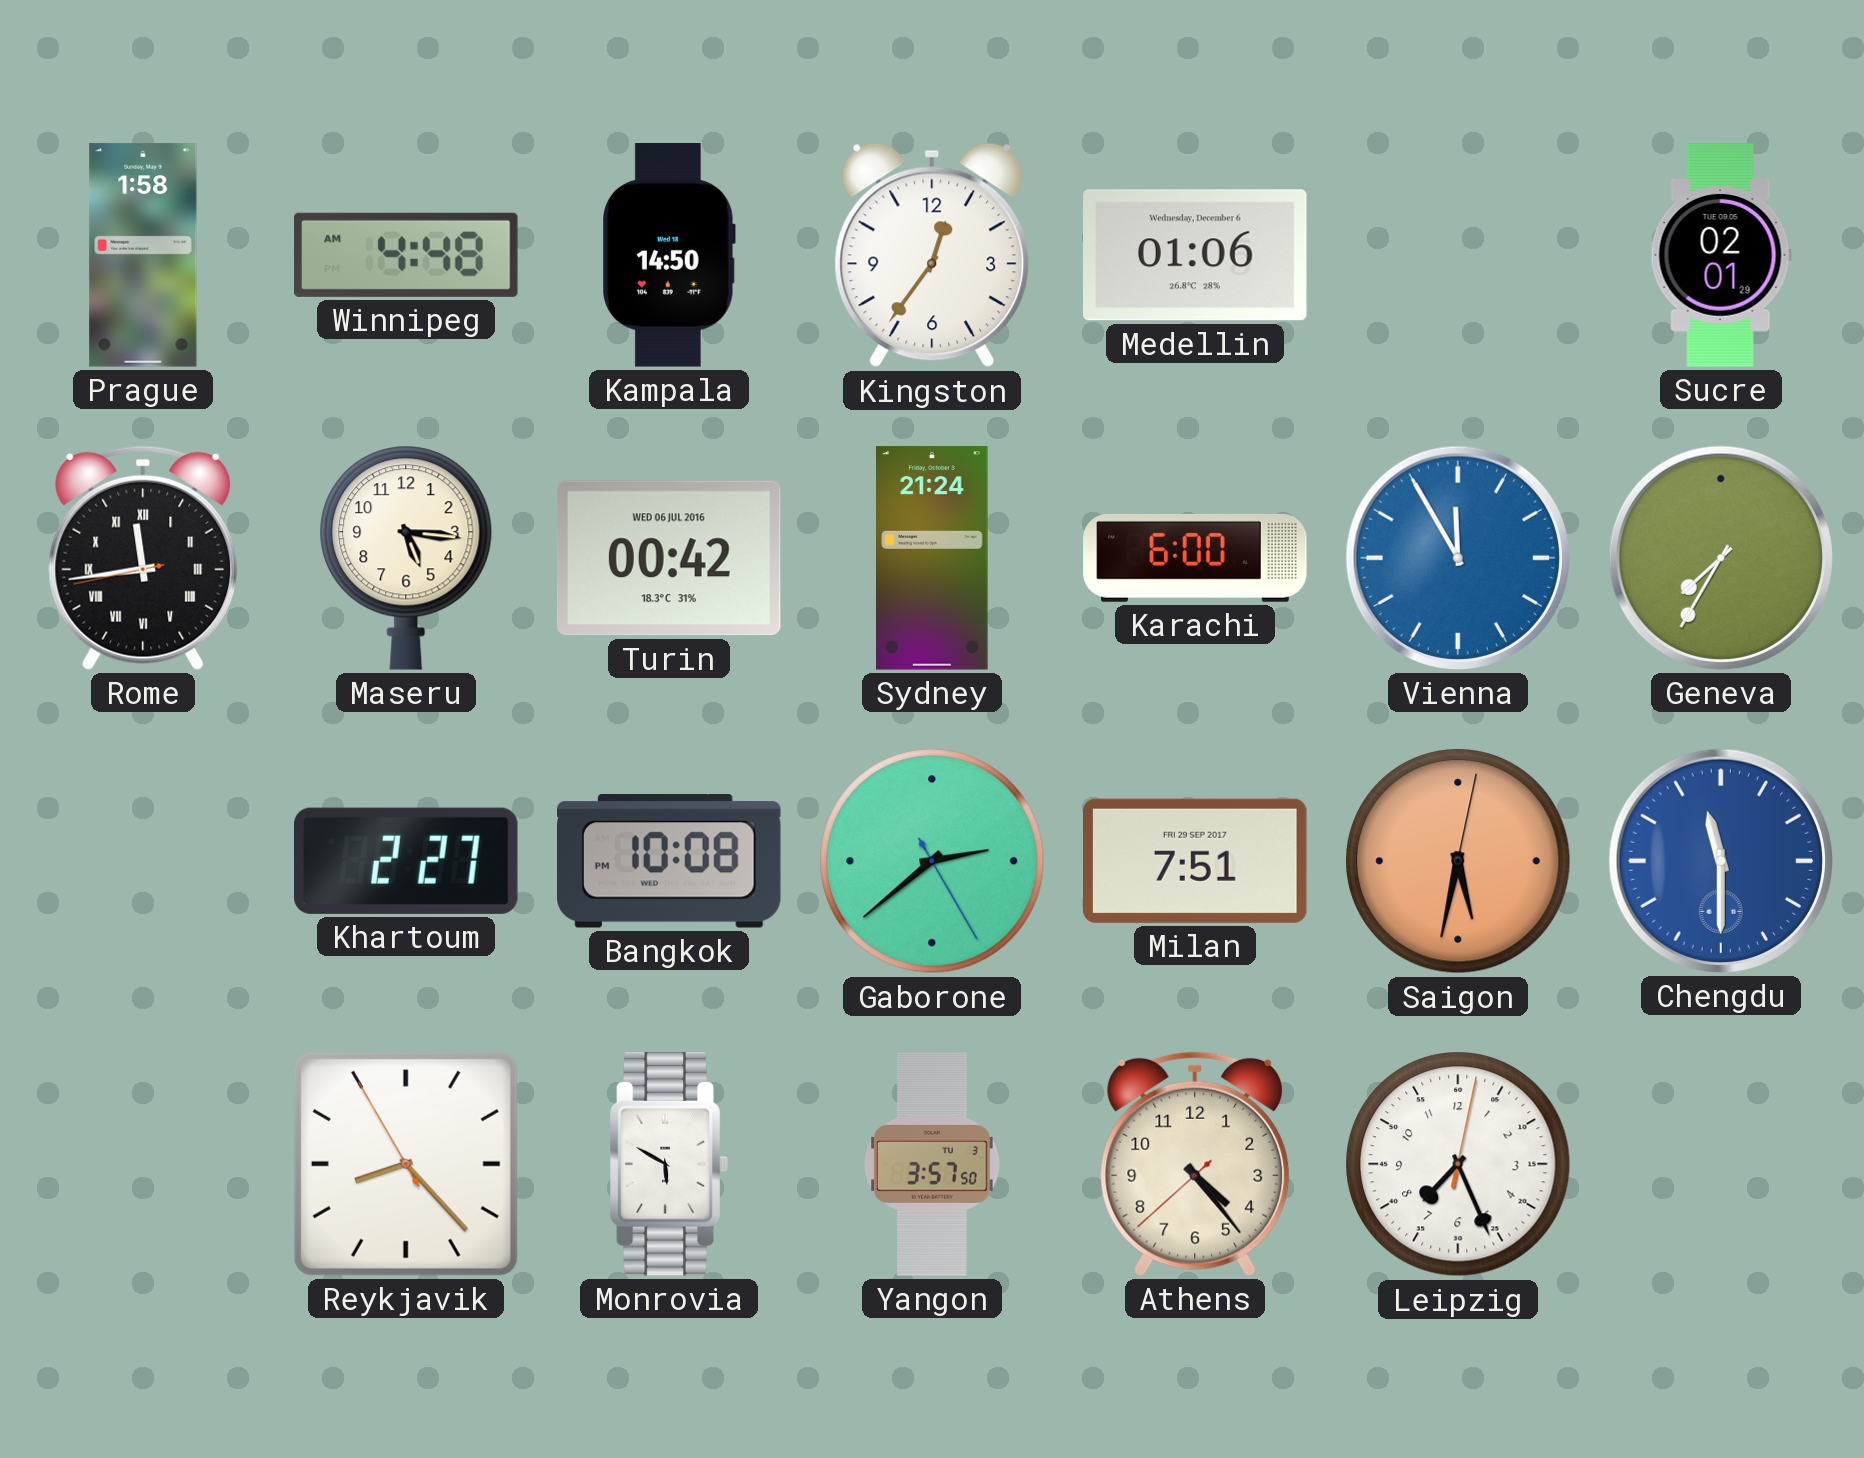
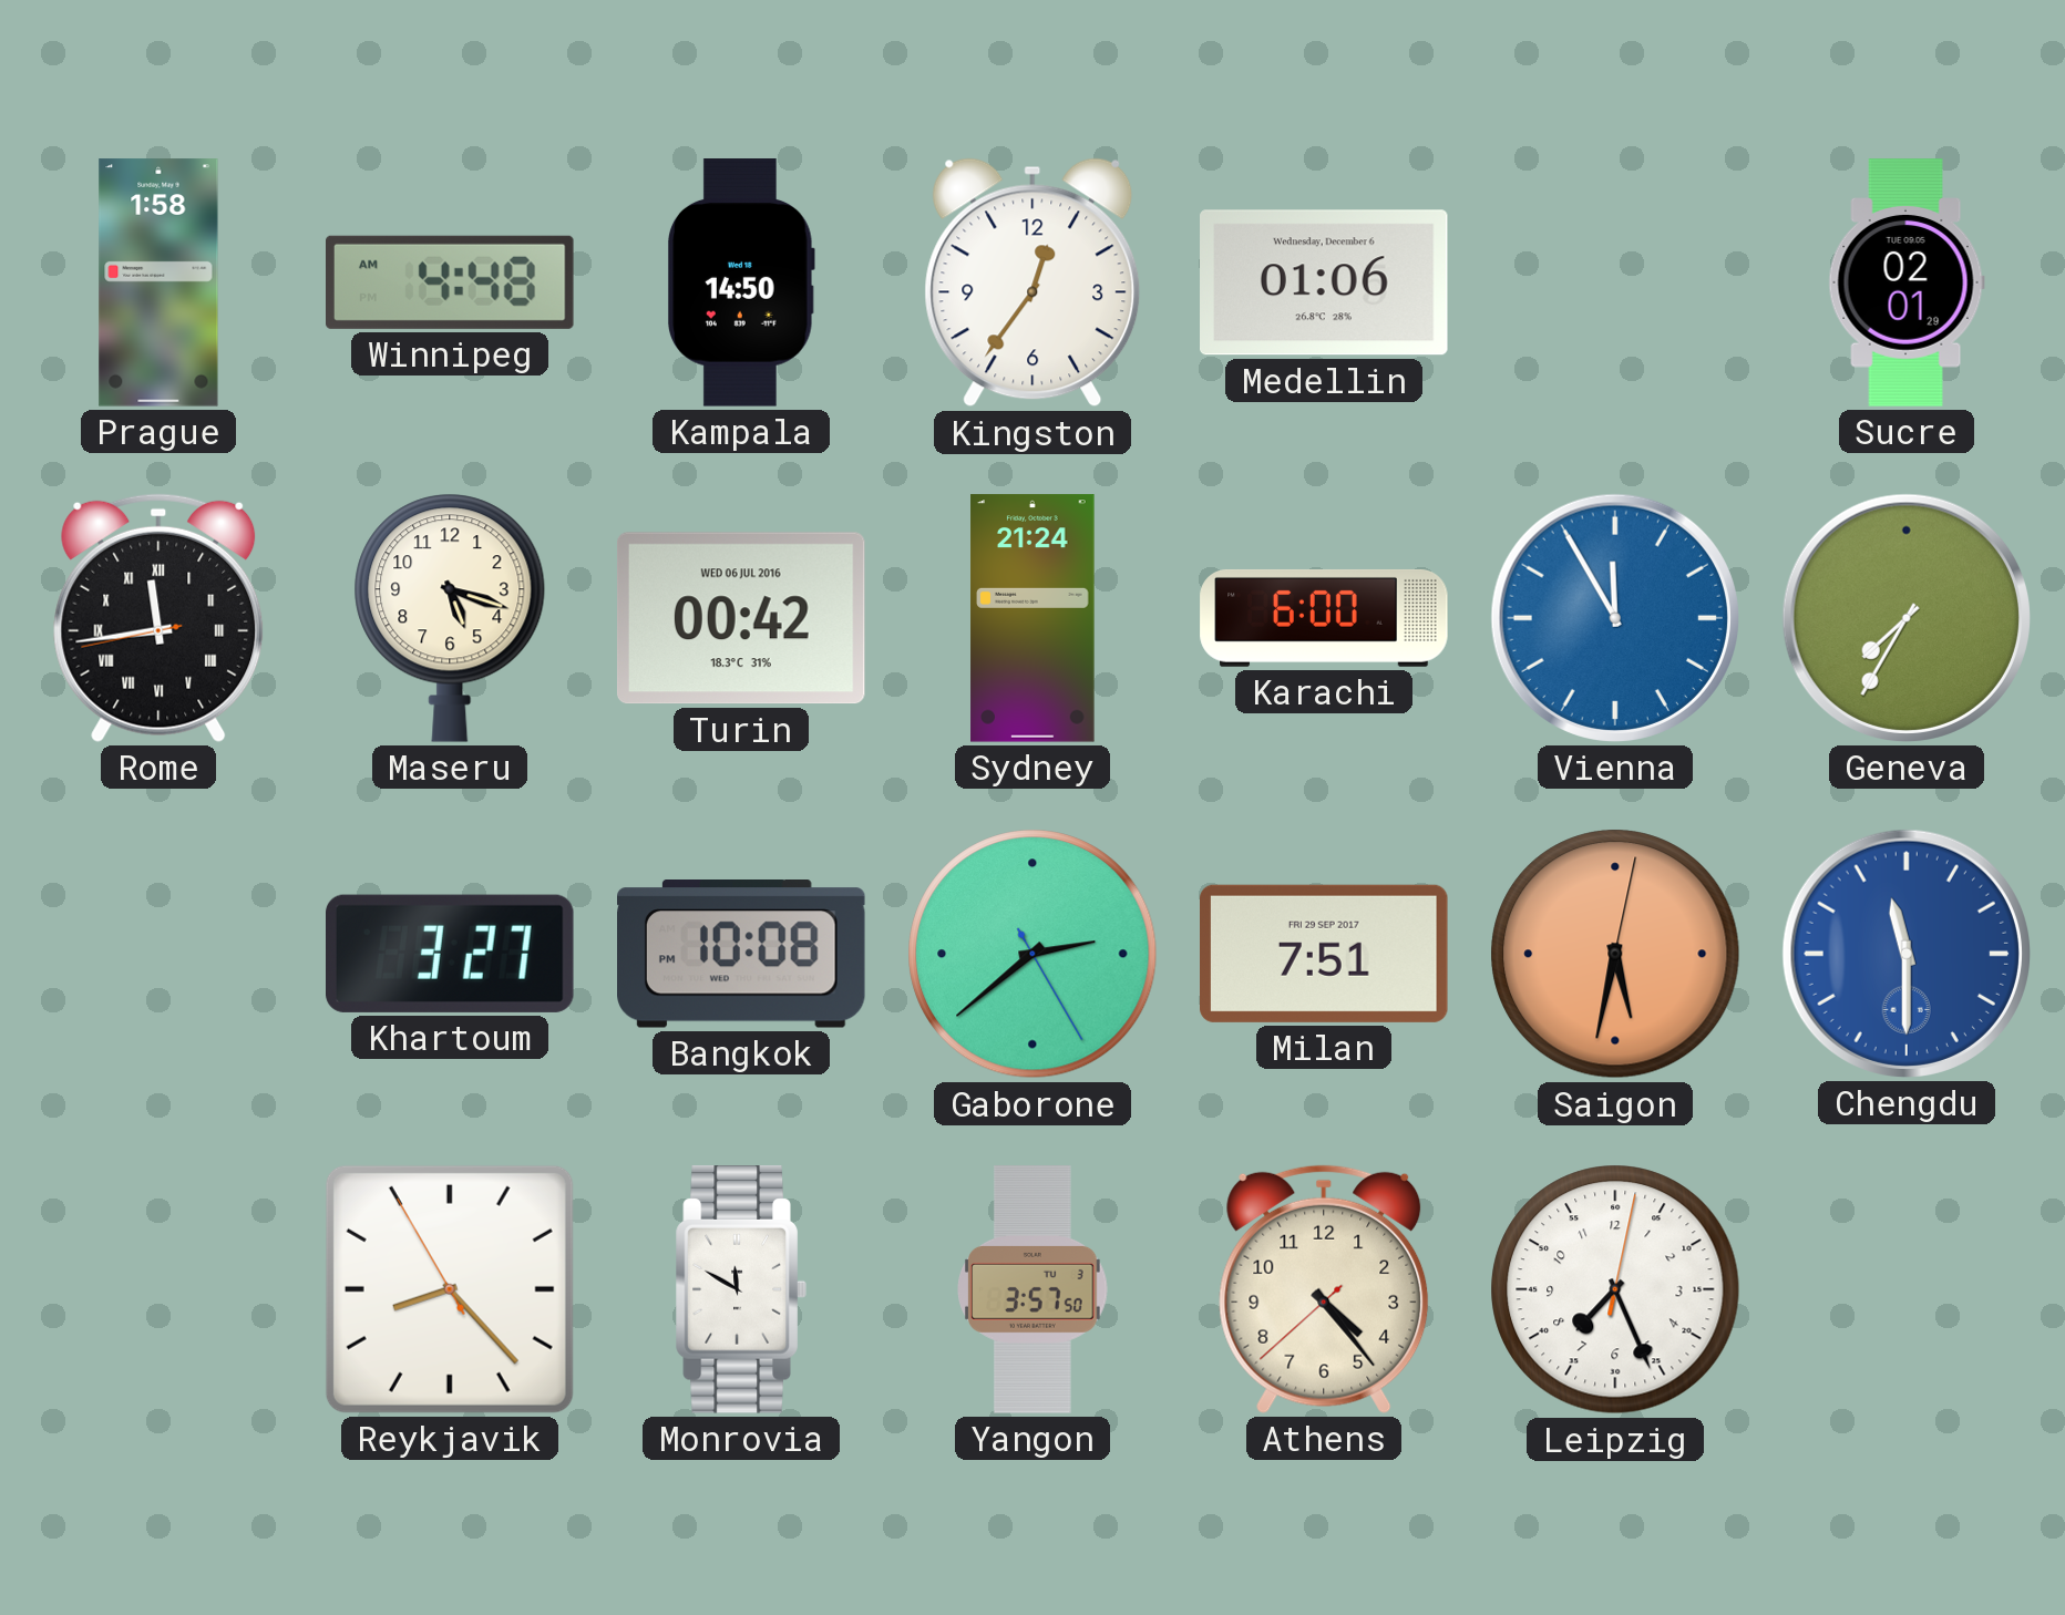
Maseru: 5:16 -> 5:18 (450, 618)
Khartoum: 2:27 -> 3:27 (451, 954)
Monrovia: 5:50 -> 11:50 (741, 1289)
